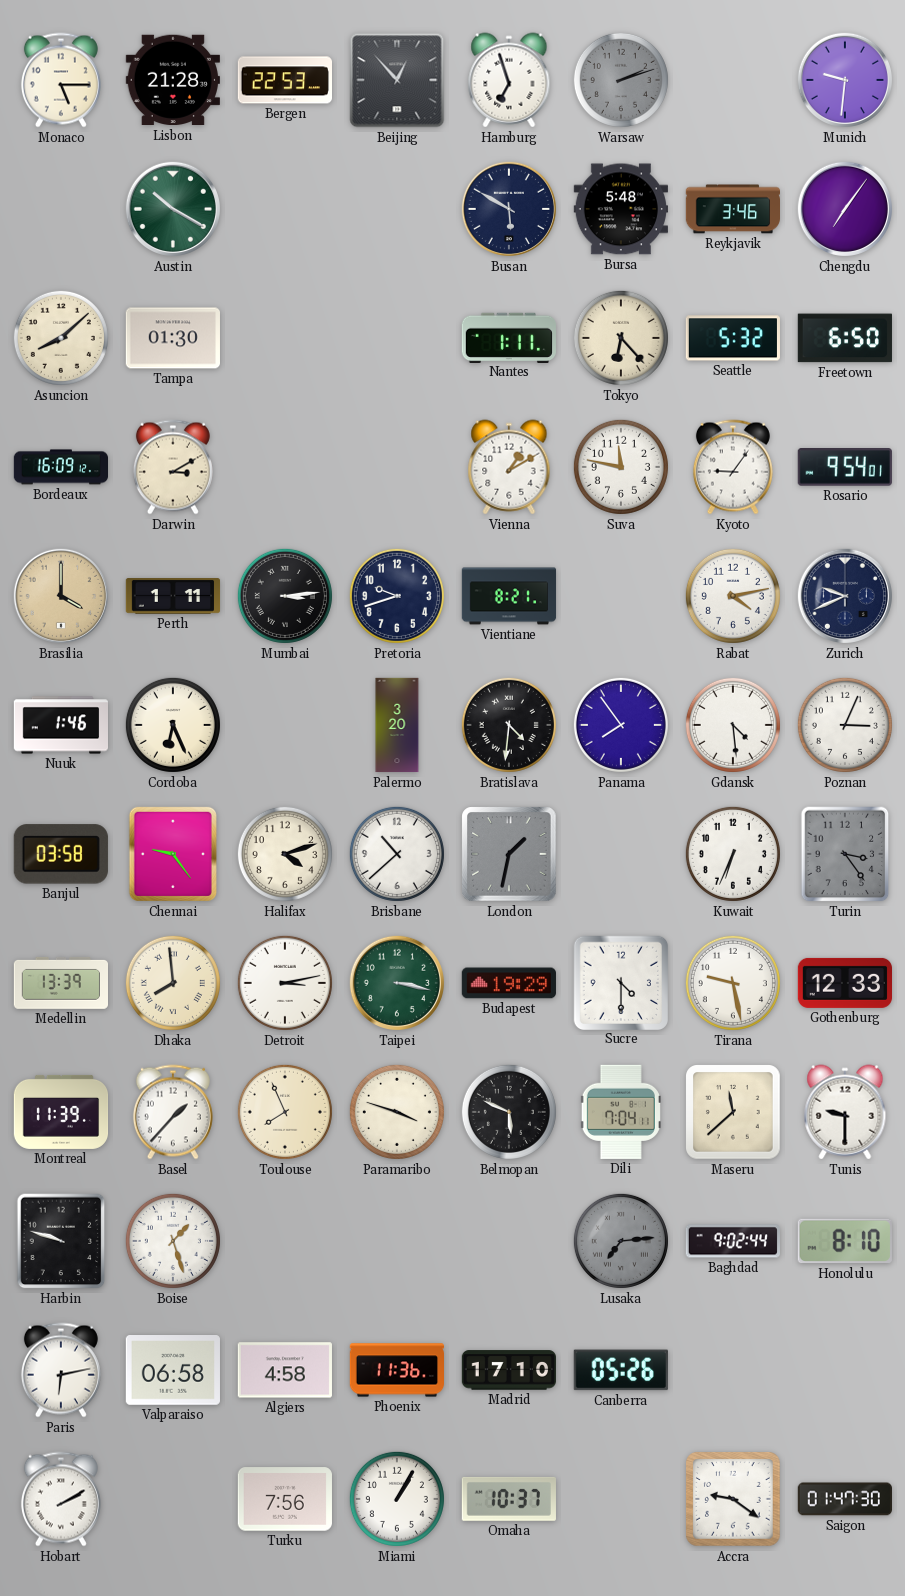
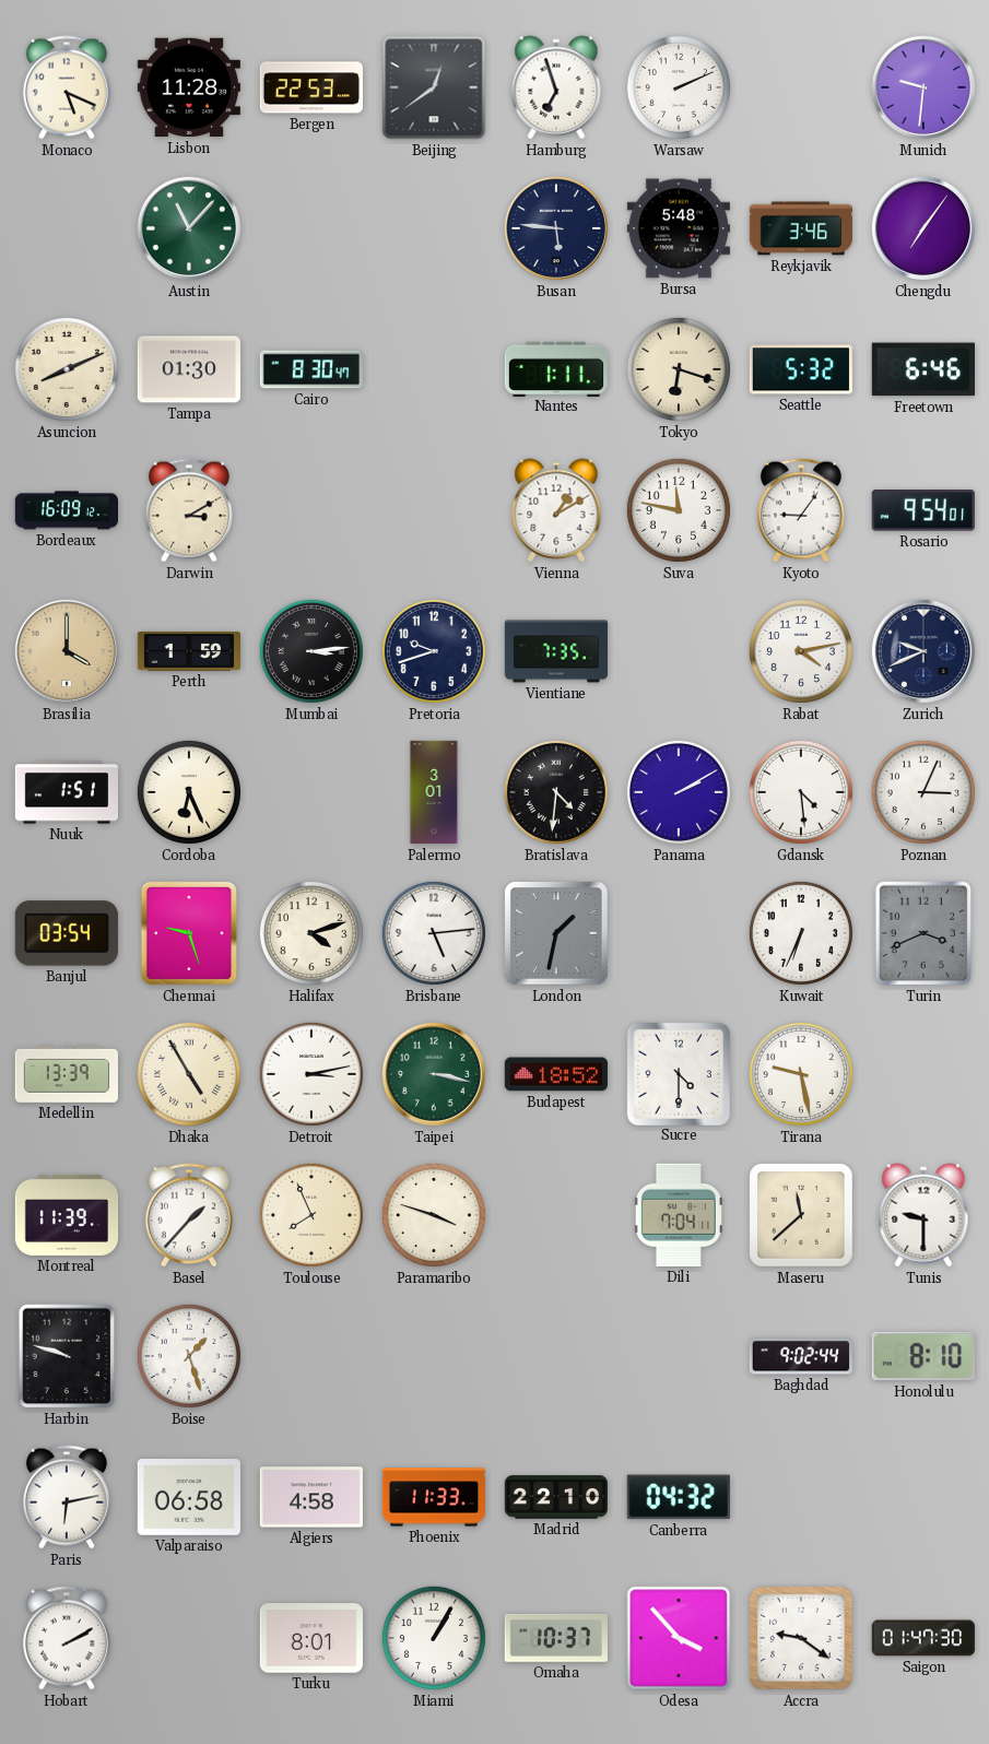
Monaco: 5:15 -> 5:19 (67, 87)
Lisbon: 21:28 -> 11:28 (189, 87)
Beijing: 12:53 -> 12:39 (434, 87)
Warsaw: 2:12 -> 2:11 (679, 87)
Warsaw dial: grey -> white (679, 87)
Austin: 10:20 -> 11:07 (189, 228)
Busan: 5:50 -> 5:46 (556, 228)
Asuncion: 8:08 -> 8:11 (67, 369)
Cairo: none -> 8:30 (310, 369)
Tokyo: 6:23 -> 6:18 (679, 369)
Freetown: 6:50 -> 6:46 (923, 369)
Perth: 1:11 -> 1:59 (189, 651)
Vientiane: 8:21 -> 7:35 (556, 651)
Nuuk: 1:46 -> 1:51 (66, 792)
Palermo: 3:20 -> 3:01 (434, 792)
Panama: 7:54 -> 2:10 (679, 792)
Banjul: 03:58 -> 03:54 (67, 933)
Chennai: 9:24 -> 9:27 (189, 933)
Brisbane: 10:38 -> 5:14 (434, 933)
Turin: 3:24 -> 3:41 (923, 933)
Dhaka: 7:59 -> 4:55 (189, 1074)
Budapest: 19:29 -> 18:52 (556, 1074)
Gothenburg: 12:33 -> none (844, 983)
Belmopan: 5:49 -> none (509, 1112)
Lusaka: 7:14 -> none (621, 1241)
Phoenix: 11:36 -> 11:33 (434, 1497)
Madrid: 17:10 -> 22:10 (555, 1497)
Canberra: 05:26 -> 04:32 (679, 1497)
Turku: 7:56 -> 8:01 (311, 1638)
Odesa: none -> 3:53 (679, 1638)
